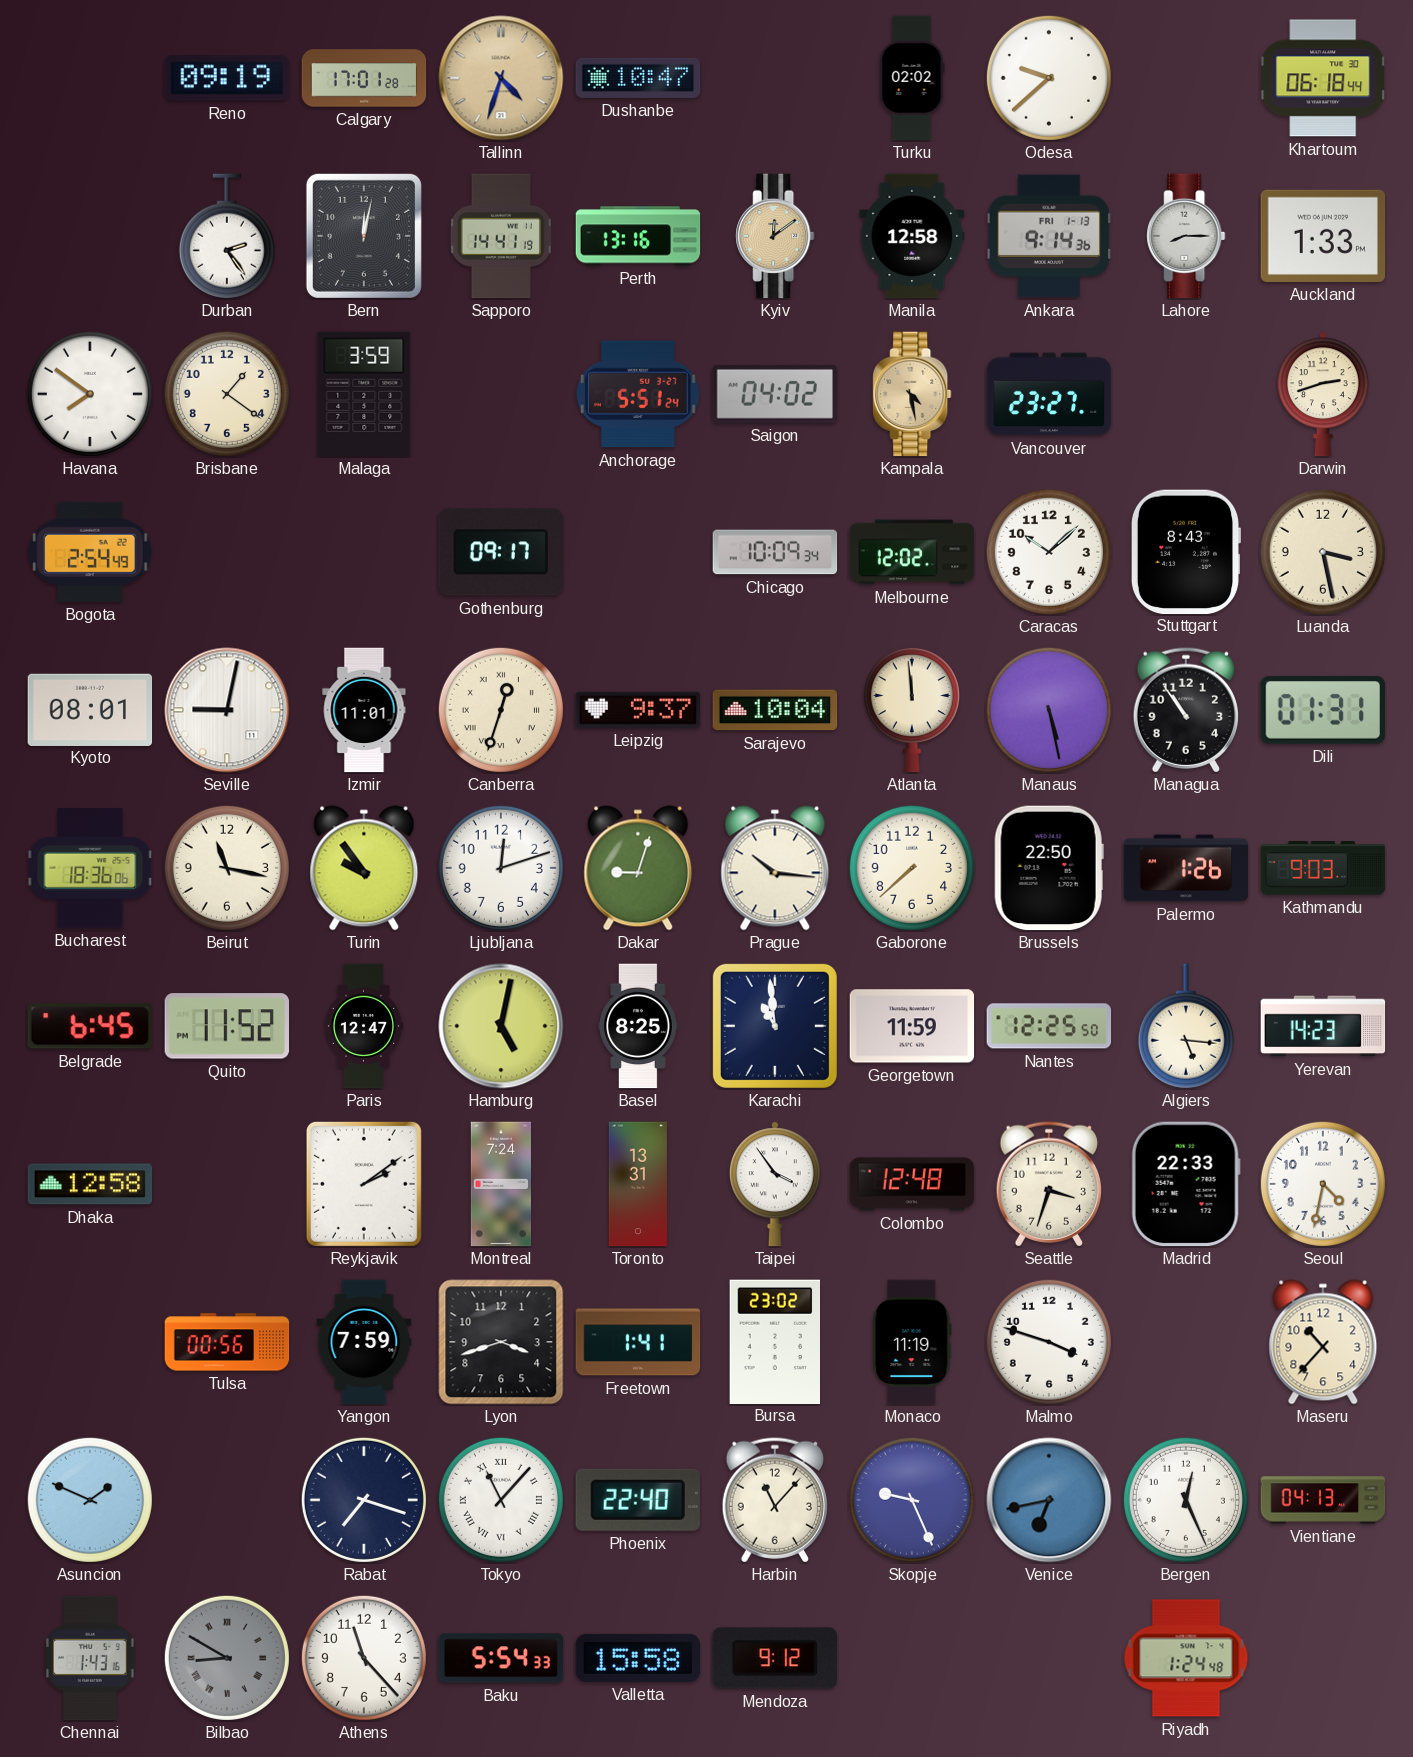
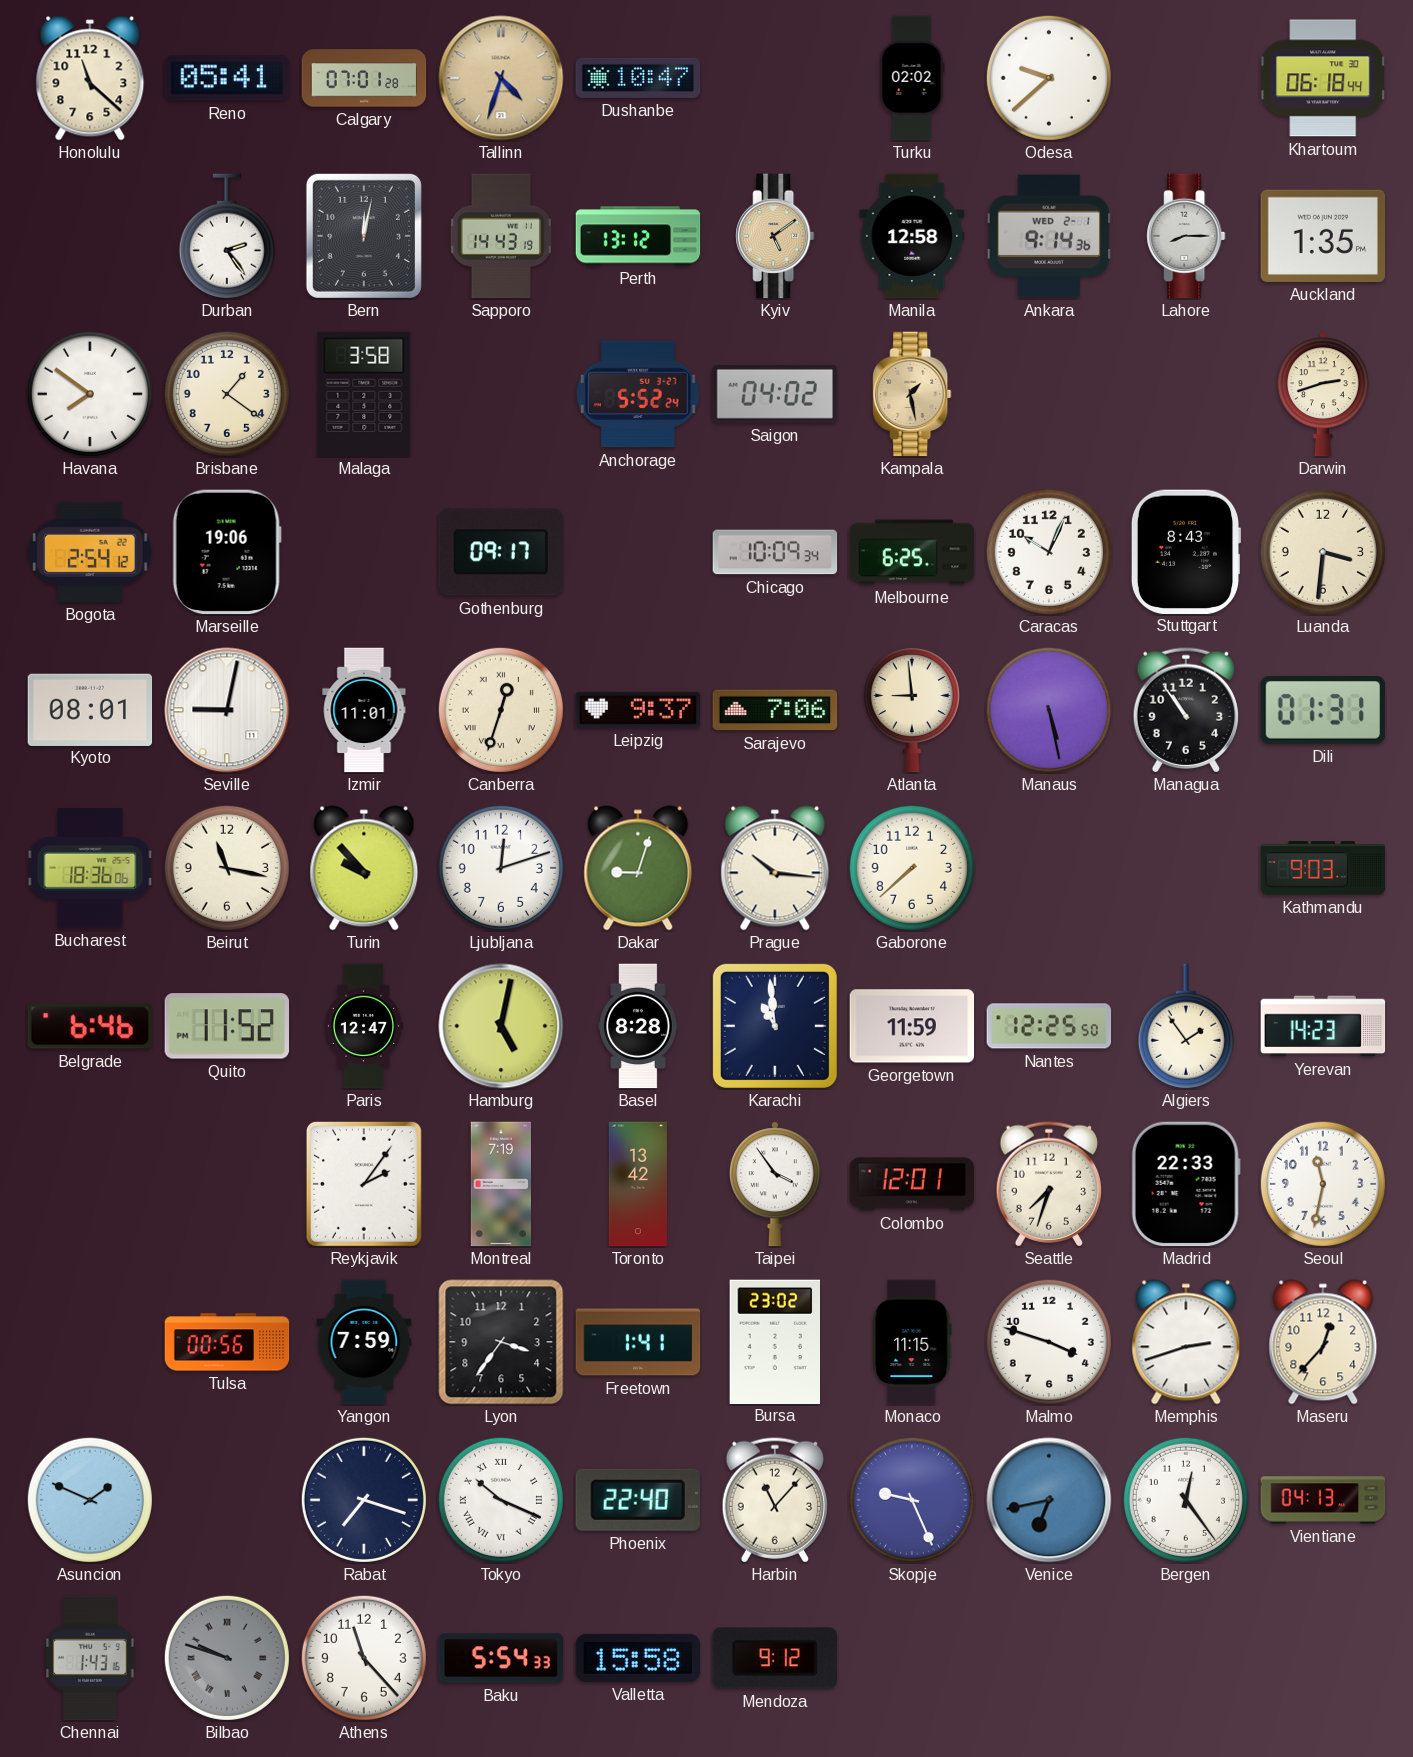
Honolulu: none -> 11:22 (90, 78)
Reno: 09:19 -> 05:41 (226, 78)
Calgary: 17:01 -> 07:01 (364, 78)
Sapporo: 14:41 -> 14:43 (501, 236)
Perth: 13:16 -> 13:12 (638, 236)
Kyiv: 12:09 -> 5:09 (775, 236)
Ankara date: FRI 1-13 -> WED 2-1 (1049, 236)
Auckland: 1:33 -> 1:35 (1323, 236)
Malaga: 3:59 -> 3:58 (364, 394)
Anchorage: 5:51 -> 5:52 (639, 394)
Kampala: 4:28 -> 1:28 (912, 394)
Vancouver: 23:27 -> none (1049, 394)
Bogota: 2:54:49 -> 2:54:12 (90, 552)
Marseille: none -> 19:06 (227, 552)
Melbourne: 12:02 -> 6:25 (912, 552)
Caracas: 10:08 -> 10:04 (1049, 552)
Luanda: 3:28 -> 3:31 (1323, 552)
Sarajevo: 10:04 -> 7:06 (775, 710)
Atlanta: 11:59 -> 8:59 (912, 710)
Turin: 9:54 -> 9:53 (364, 868)
Brussels: 22:50 -> none (1049, 868)
Palermo: 1:26 -> none (1186, 868)
Belgrade: 6:45 -> 6:46 (89, 1026)
Basel: 8:25 -> 8:28 (638, 1026)
Algiers: 5:16 -> 1:54 (1186, 1026)
Dhaka: 12:58 -> none (90, 1184)
Reykjavik: 2:09 -> 2:06 (364, 1184)
Montreal: 7:24 -> 7:19 (500, 1184)
Toronto: 13:31 -> 13:42 (638, 1184)
Colombo: 12:48 -> 12:01 (912, 1184)
Seattle: 3:33 -> 7:33 (1049, 1184)
Seoul: 4:32 -> 11:32 (1323, 1184)
Lyon: 3:42 -> 3:36 (501, 1342)
Monaco: 11:19 -> 11:15 (912, 1342)
Memphis: none -> 2:42 (1186, 1342)
Maseru: 10:37 -> 12:37 (1323, 1342)
Tokyo: 11:07 -> 10:19 (501, 1500)
Bergen: 12:26 -> 12:24 (1186, 1500)
Bilbao: 8:50 -> 9:48 (227, 1658)
Riyadh: 1:24 -> none (1186, 1658)
